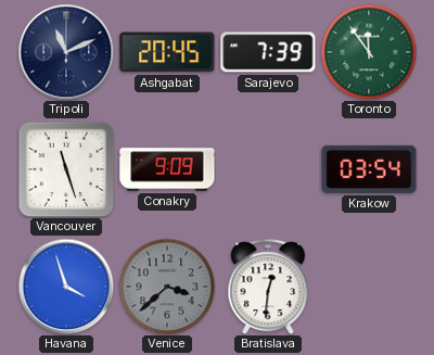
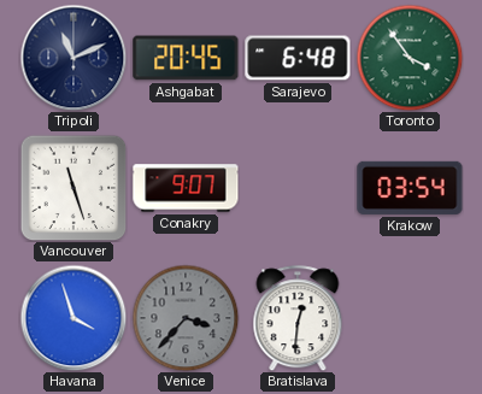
Sarajevo: 7:39 -> 6:48 (298, 58)
Toronto: 11:54 -> 3:54 (410, 58)
Conakry: 9:09 -> 9:07 (186, 188)
Venice: 3:38 -> 3:37 (186, 318)
